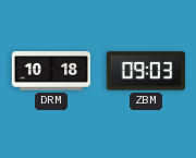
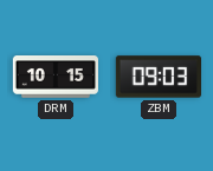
DRM: 10:18 -> 10:15 (54, 78)
